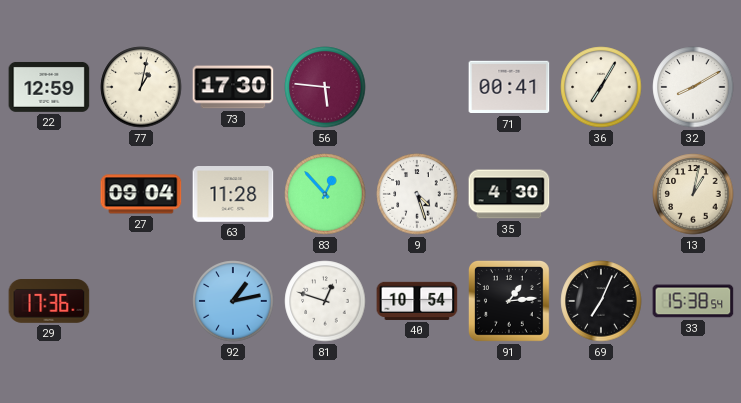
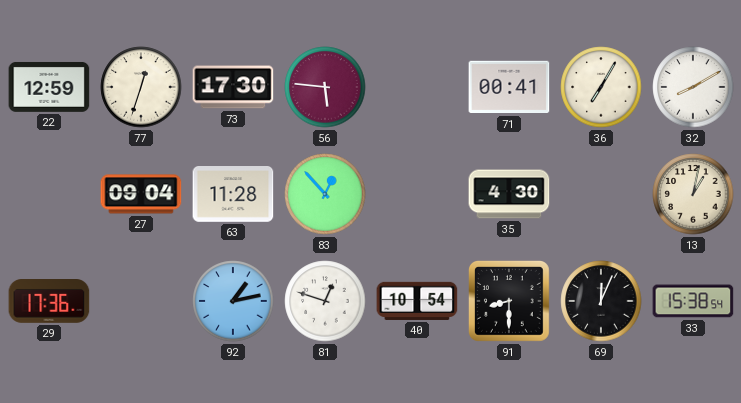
77: 1:02 -> 12:33 (141, 87)
9: 4:27 -> none (417, 194)
91: 1:14 -> 8:30 (509, 301)
69: 7:04 -> 12:04 (601, 301)
